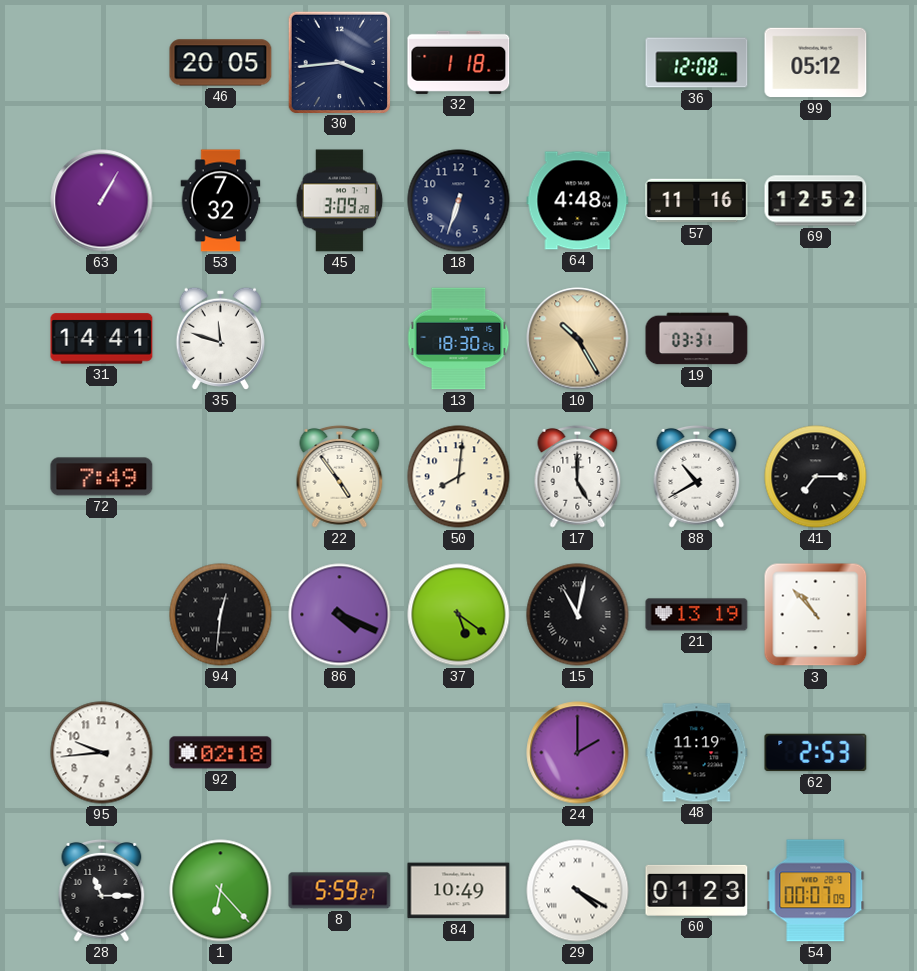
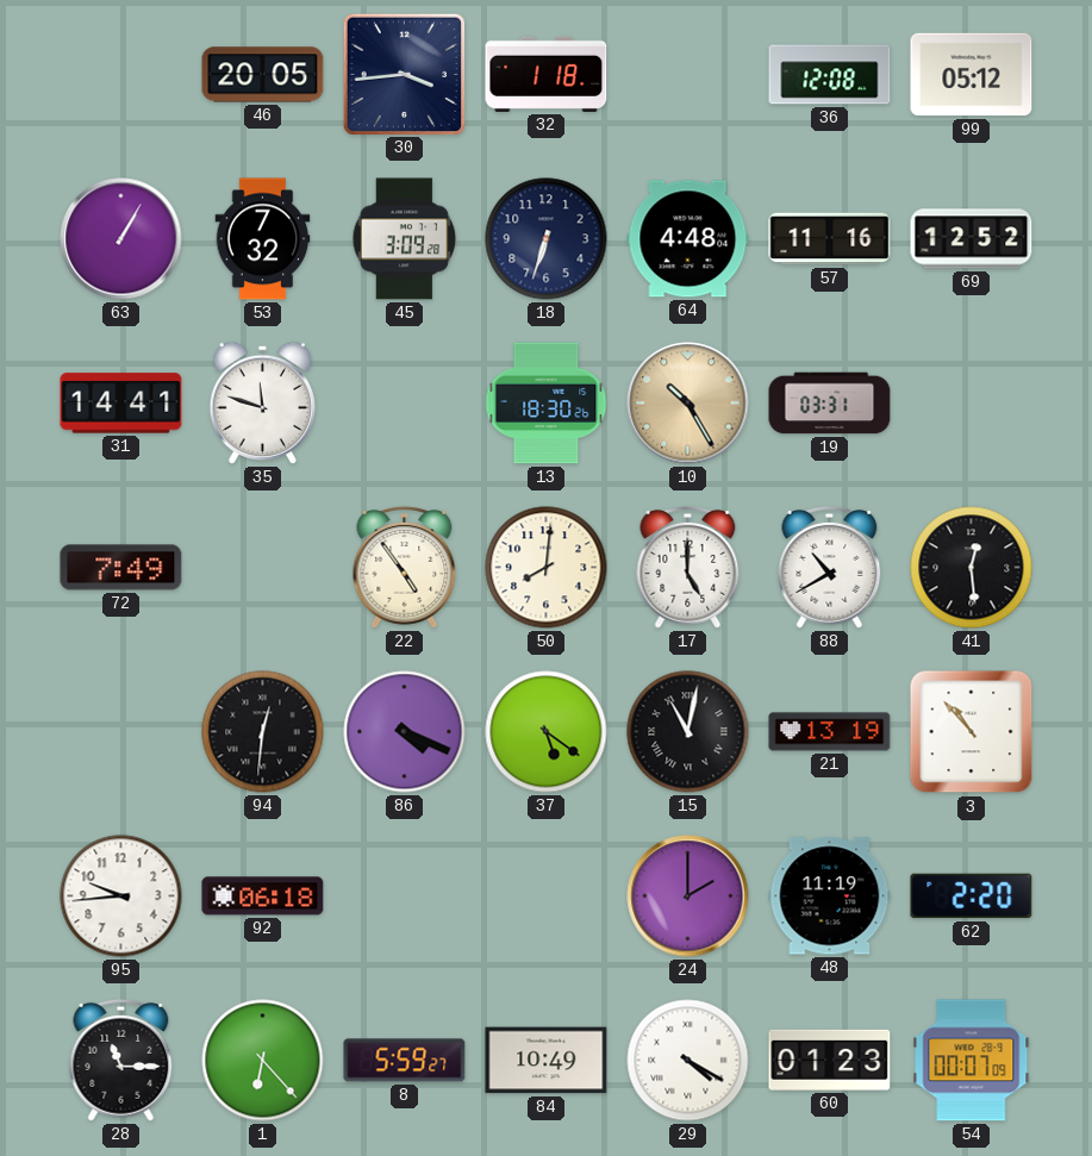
41: 7:15 -> 12:29 (972, 568)
92: 02:18 -> 06:18 (263, 896)
62: 2:53 -> 2:20 (972, 896)
